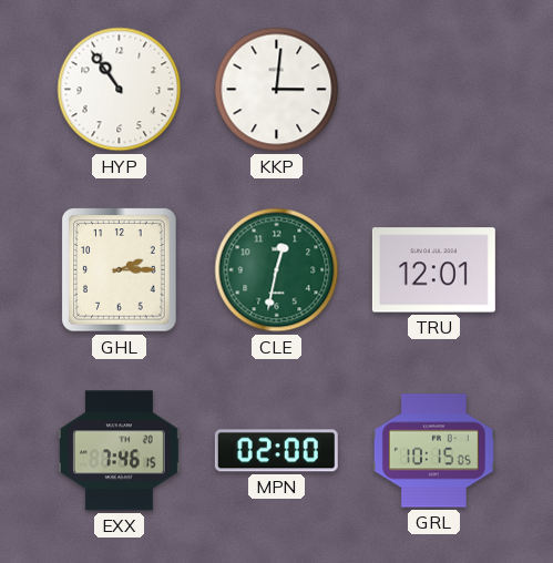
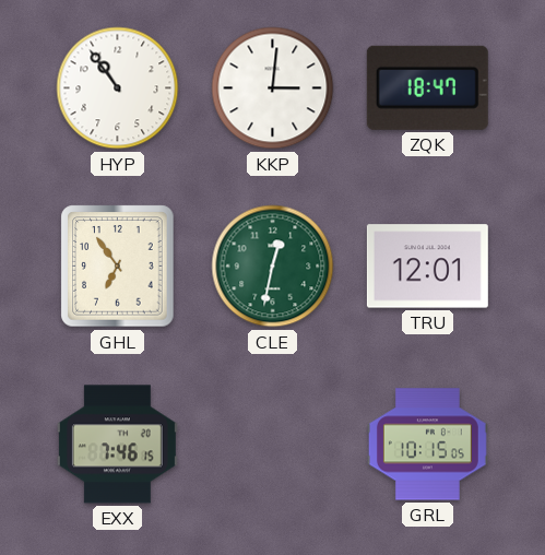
ZQK: none -> 18:47 (427, 87)
GHL: 2:15 -> 6:54 (118, 267)
MPN: 02:00 -> none (276, 451)
